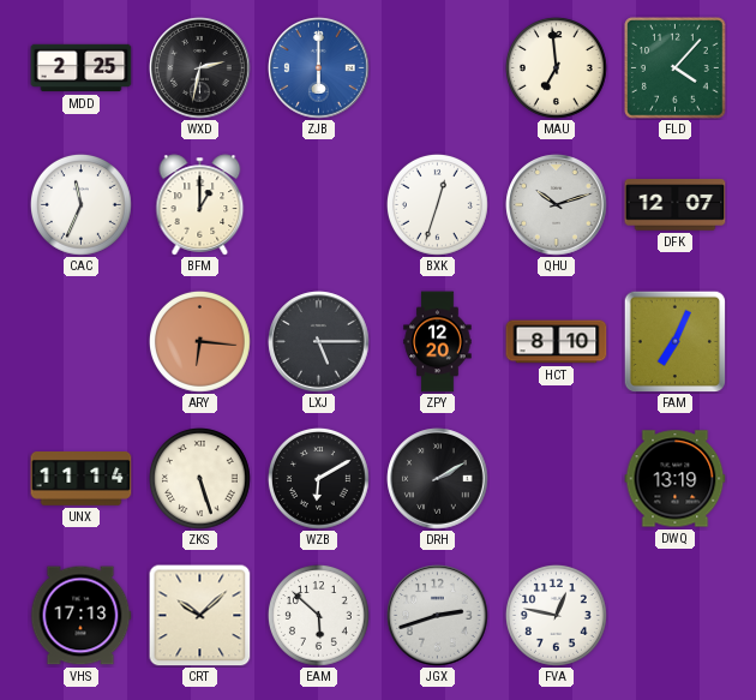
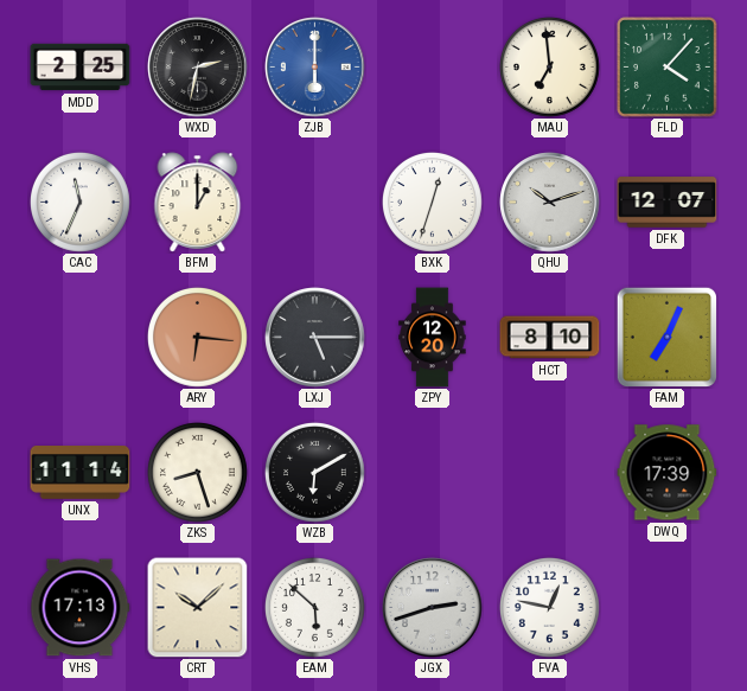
ZKS: 5:27 -> 8:27 (197, 472)
DRH: 2:10 -> none (438, 479)
DWQ: 13:19 -> 17:39 (668, 473)
